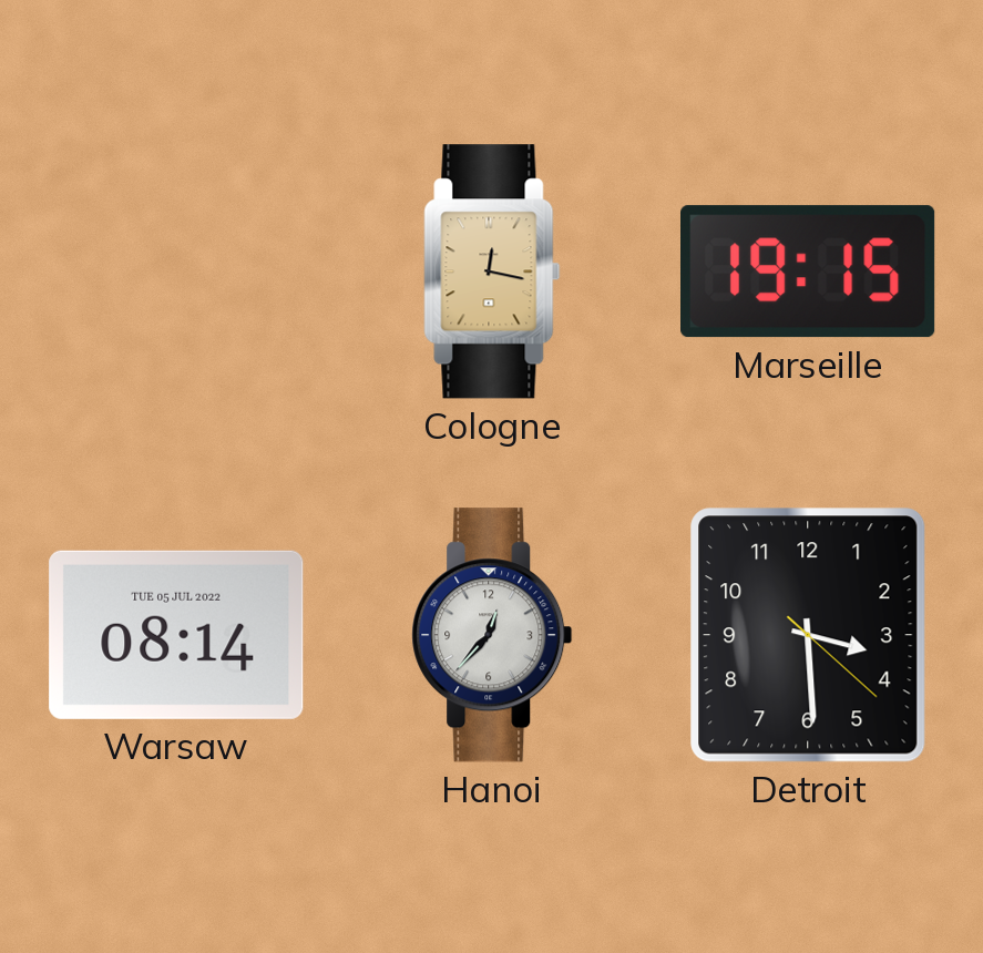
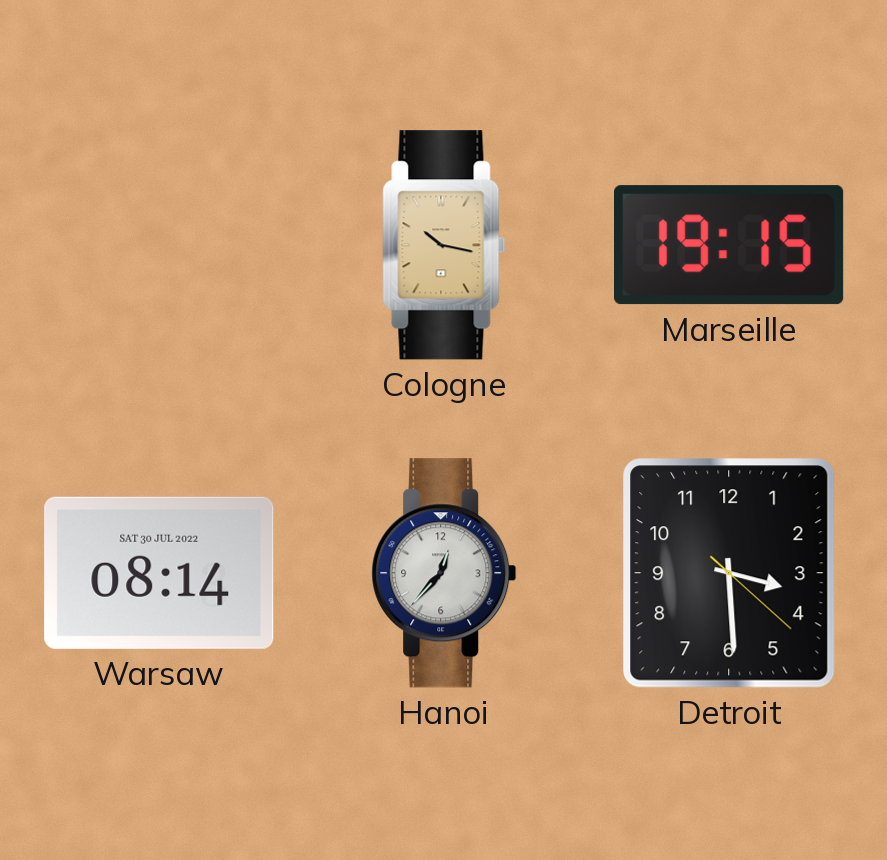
Cologne: 12:17 -> 10:17 (444, 245)
Warsaw date: TUE 05 JUL 2022 -> SAT 30 JUL 2022 (159, 573)
